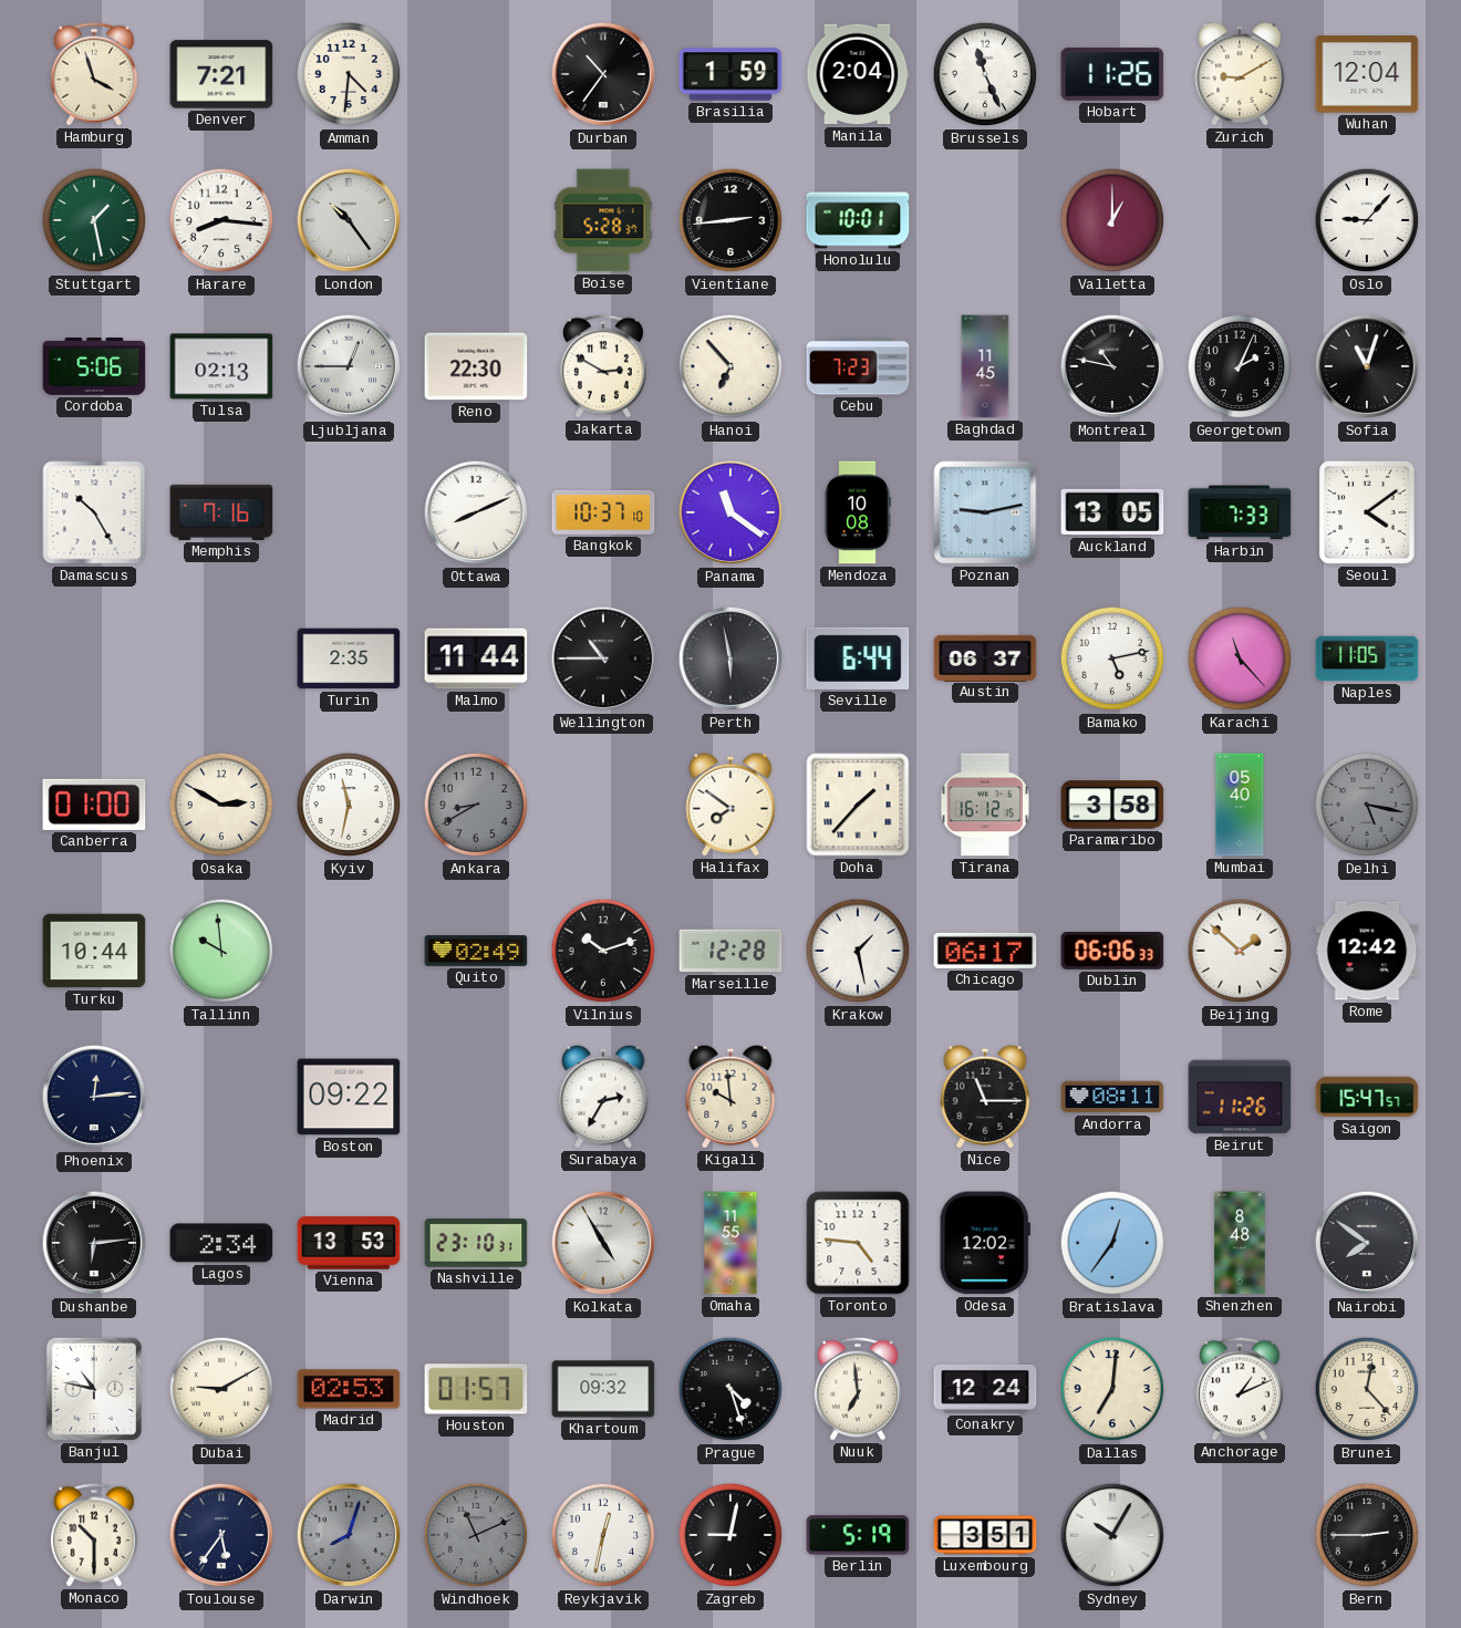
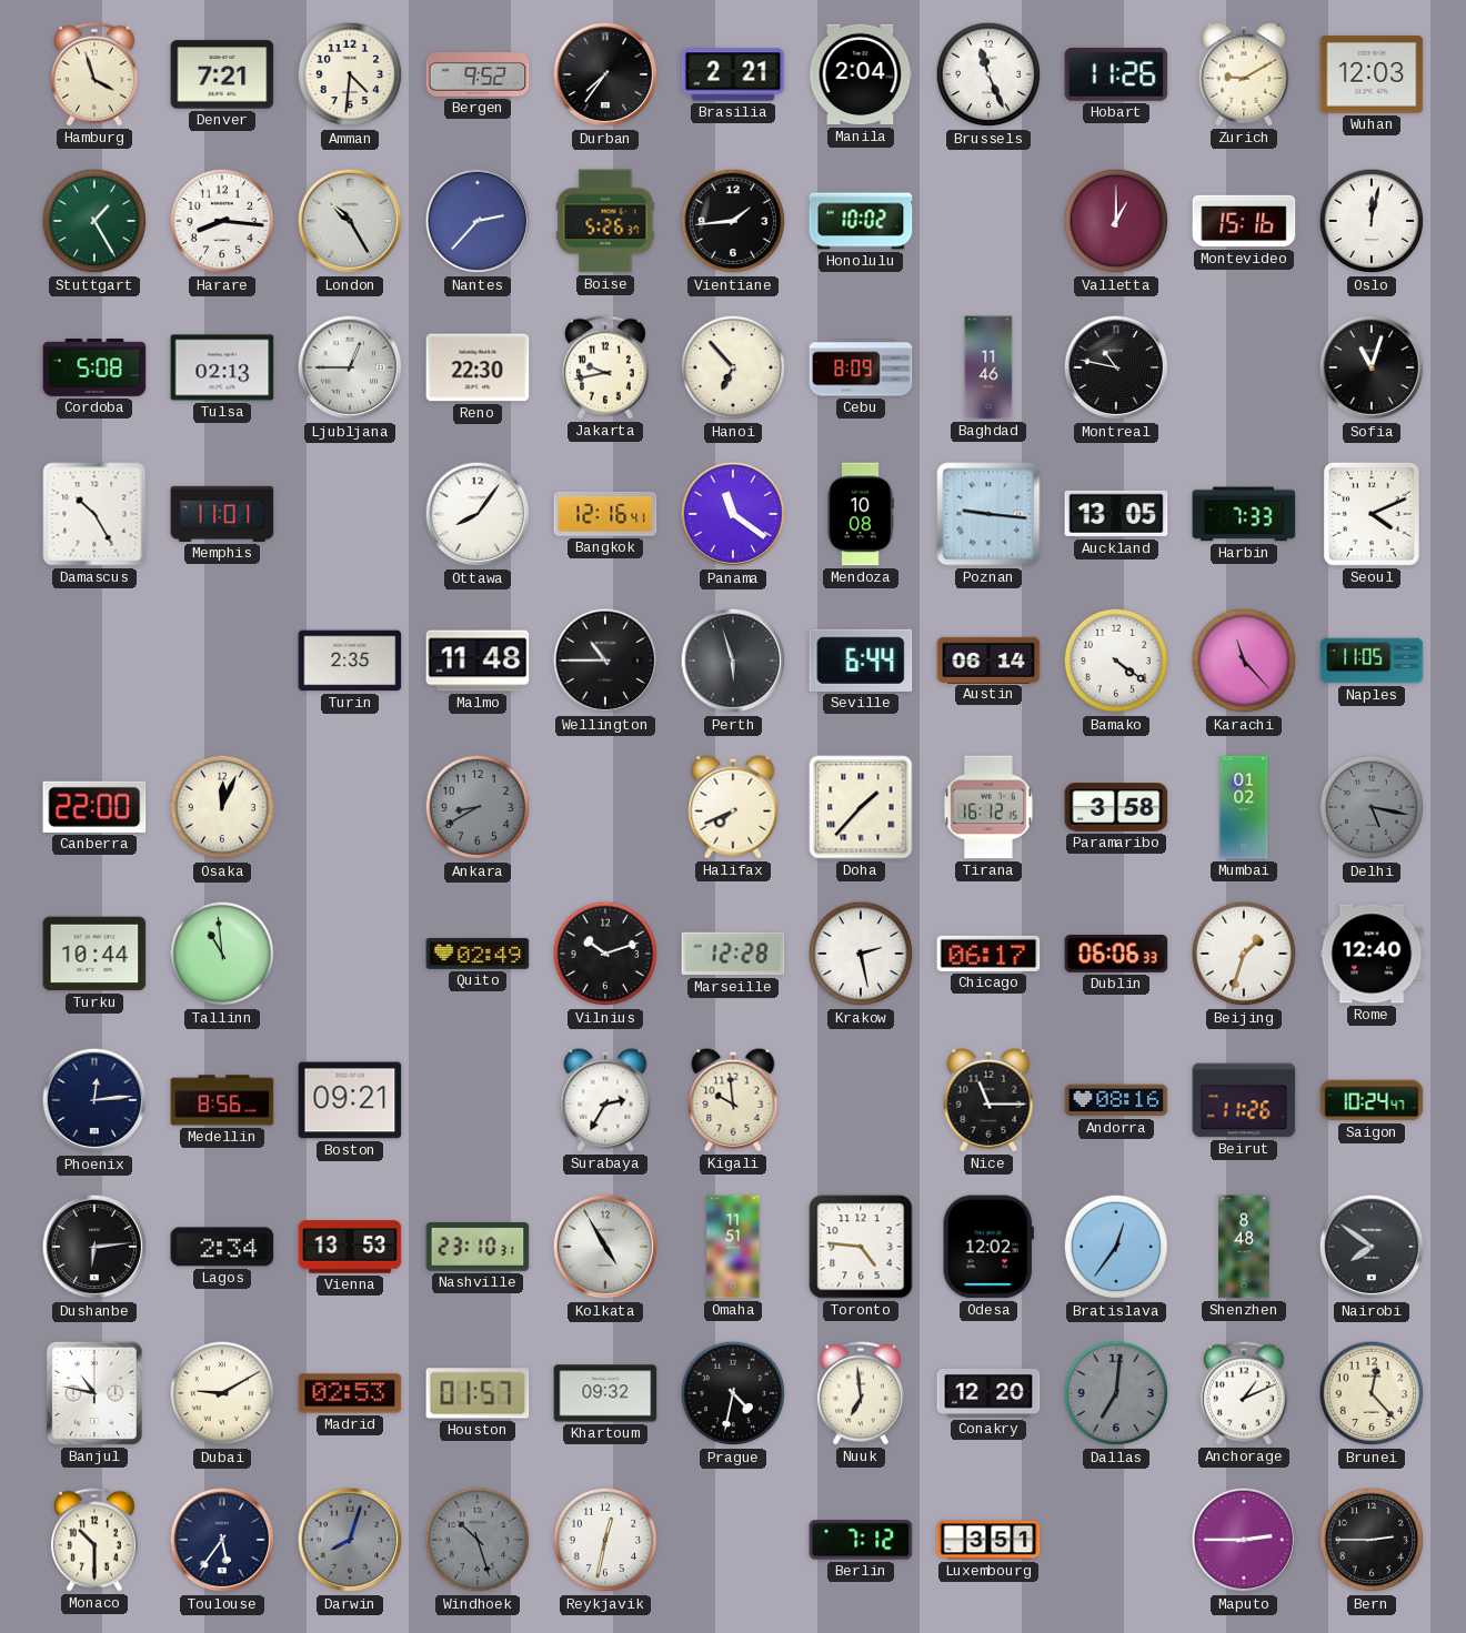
Bergen: none -> 9:52 (478, 74)
Durban: 10:36 -> 7:36 (605, 74)
Brasilia: 1:59 -> 2:21 (733, 74)
Wuhan: 12:04 -> 12:03 (1372, 74)
Stuttgart: 1:28 -> 1:25 (94, 221)
London: 10:24 -> 10:25 (350, 221)
Nantes: none -> 2:37 (478, 221)
Boise: 5:28 -> 5:26 (605, 221)
Vientiane: 2:44 -> 1:44 (733, 221)
Honolulu: 10:01 -> 10:02 (861, 221)
Montevideo: none -> 15:16 (1244, 221)
Oslo: 9:07 -> 12:02 (1372, 221)
Cordoba: 5:06 -> 5:08 (94, 369)
Jakarta: 2:50 -> 9:43 (605, 367)
Cebu: 7:23 -> 8:09 (861, 367)
Baghdad: 11:45 -> 11:46 (988, 367)
Georgetown: 2:04 -> none (1240, 366)
Memphis: 7:16 -> 11:01 (222, 514)
Ottawa: 8:11 -> 8:06 (478, 514)
Bangkok: 10:37 -> 12:16 (605, 514)
Poznan: 9:13 -> 9:16 (988, 514)
Seoul: 4:09 -> 4:11 (1372, 514)
Malmo: 11:44 -> 11:48 (478, 661)
Perth: 5:58 -> 5:57 (733, 661)
Austin: 06:37 -> 06:14 (988, 659)
Bamako: 5:13 -> 4:21 (1116, 661)
Canberra: 01:00 -> 22:00 (94, 807)
Osaka: 2:50 -> 12:04 (222, 807)
Kyiv: 11:32 -> none (349, 805)
Halifax: 7:51 -> 7:41 (733, 807)
Mumbai: 05:40 -> 01:02 (1244, 807)
Tallinn: 9:59 -> 10:59 (222, 954)
Krakow: 1:28 -> 2:28 (861, 954)
Beijing: 1:52 -> 1:33 (1244, 954)
Rome: 12:42 -> 12:40 (1372, 954)
Medellin: none -> 8:56 (222, 1100)
Boston: 09:22 -> 09:21 (350, 1100)
Andorra: 08:11 -> 08:16 (1116, 1100)
Saigon: 15:47 -> 10:24 (1372, 1100)
Omaha: 11:55 -> 11:51 (733, 1247)
Prague: 4:27 -> 4:32 (733, 1393)
Conakry: 12:24 -> 12:20 (988, 1393)
Dallas dial: cream -> grey (1116, 1393)
Windhoek: 11:11 -> 10:27 (478, 1540)
Zagreb: 9:02 -> none (731, 1535)
Berlin: 5:19 -> 7:12 (861, 1540)
Sydney: 10:05 -> none (1112, 1535)
Maputo: none -> 2:45 (1244, 1540)
